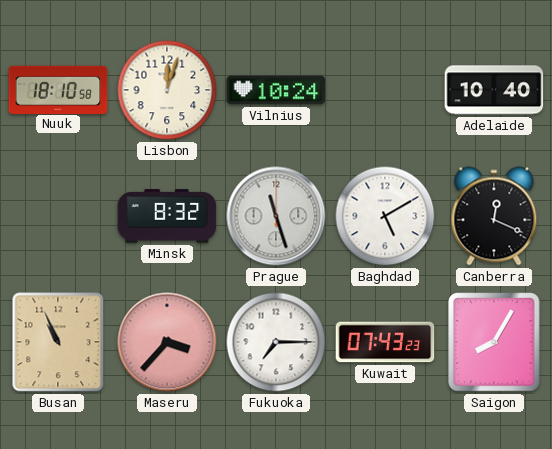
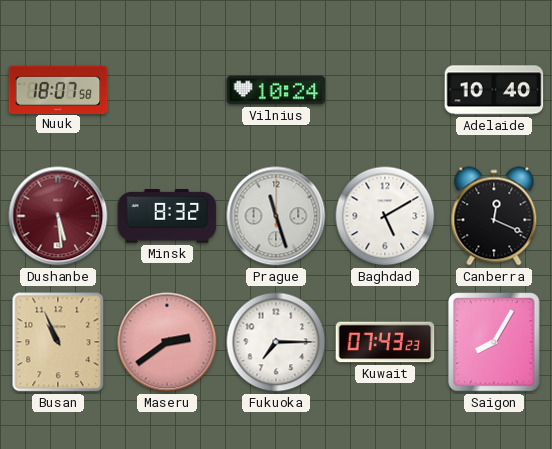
Nuuk: 18:10 -> 18:07 (58, 89)
Lisbon: 12:03 -> none (167, 90)
Dushanbe: none -> 5:29 (58, 216)
Maseru: 3:37 -> 2:39 (167, 342)
